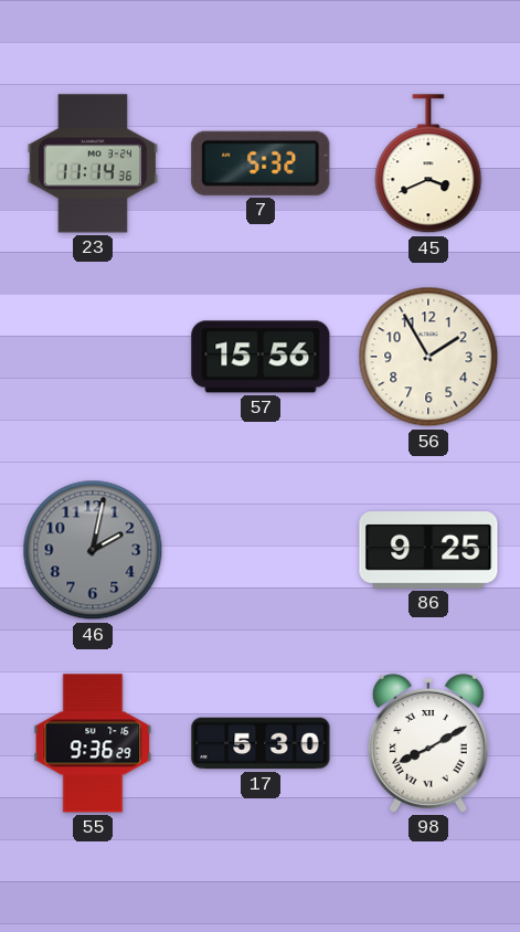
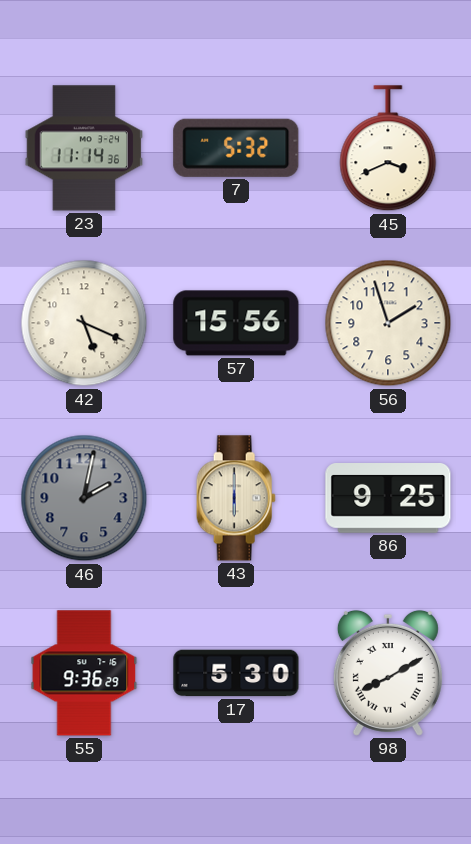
42: none -> 5:19 (84, 323)
56: 1:55 -> 1:57 (388, 323)
43: none -> 6:00 (236, 498)
